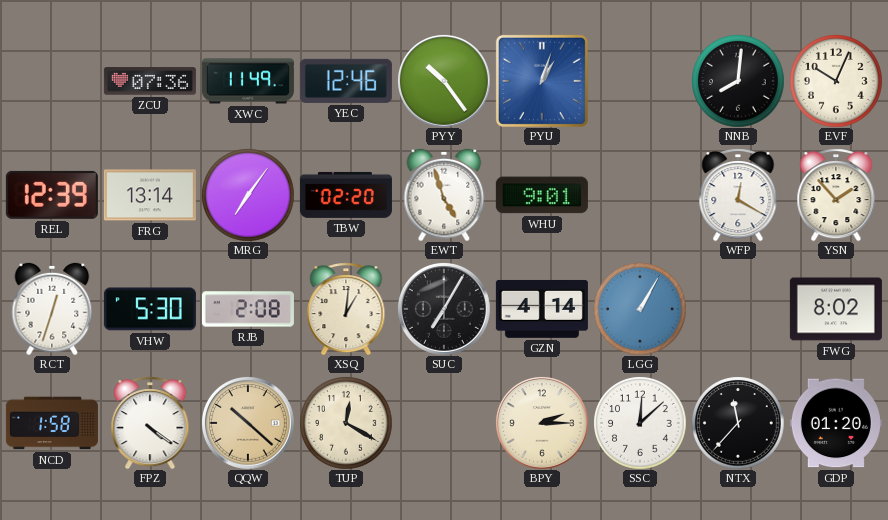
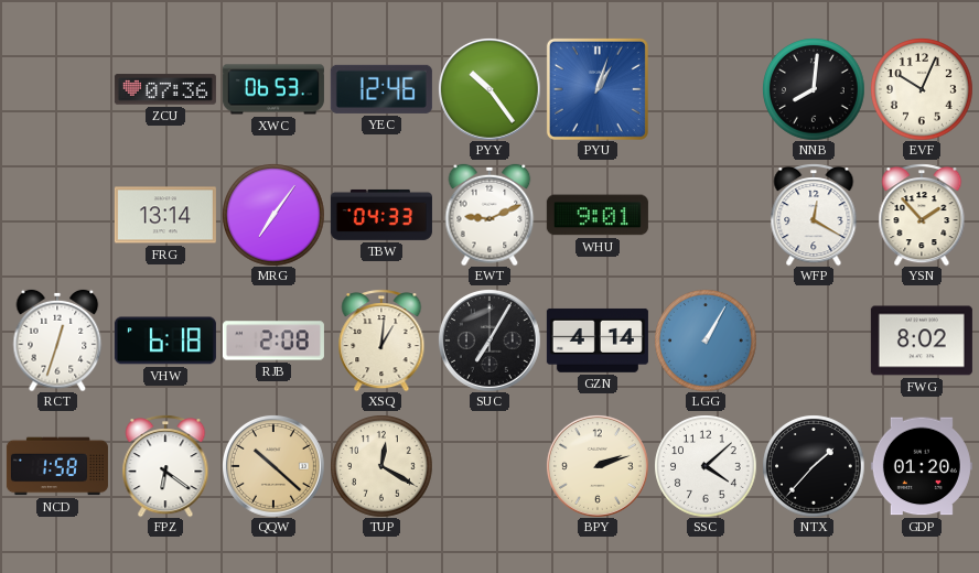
XWC: 11:49 -> 06:53 (273, 89)
REL: 12:39 -> none (52, 195)
TBW: 02:20 -> 04:33 (381, 215)
EWT: 4:57 -> 9:11 (489, 215)
VHW: 5:30 -> 6:18 (165, 340)
FPZ: 4:21 -> 6:21 (165, 466)
BPY: 2:15 -> 2:12 (598, 466)
SSC: 12:08 -> 4:08 (706, 466)
NTX: 11:37 -> 1:37 (814, 466)
